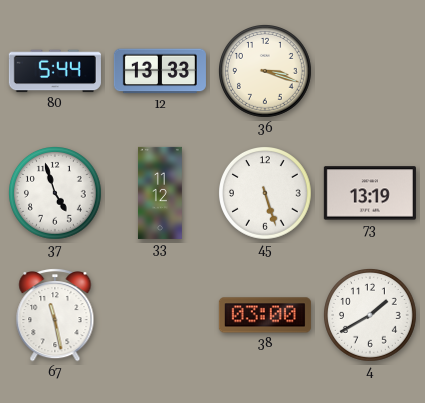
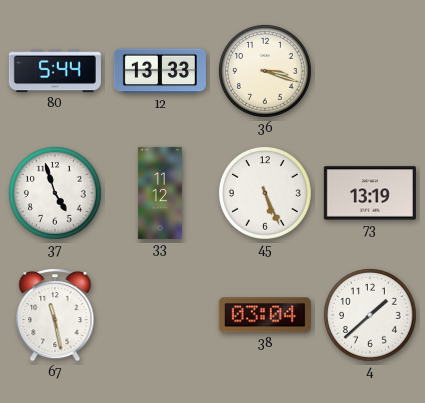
45: 5:27 -> 5:26 (266, 194)
38: 03:00 -> 03:04 (265, 315)
4: 1:40 -> 1:38 (371, 316)
